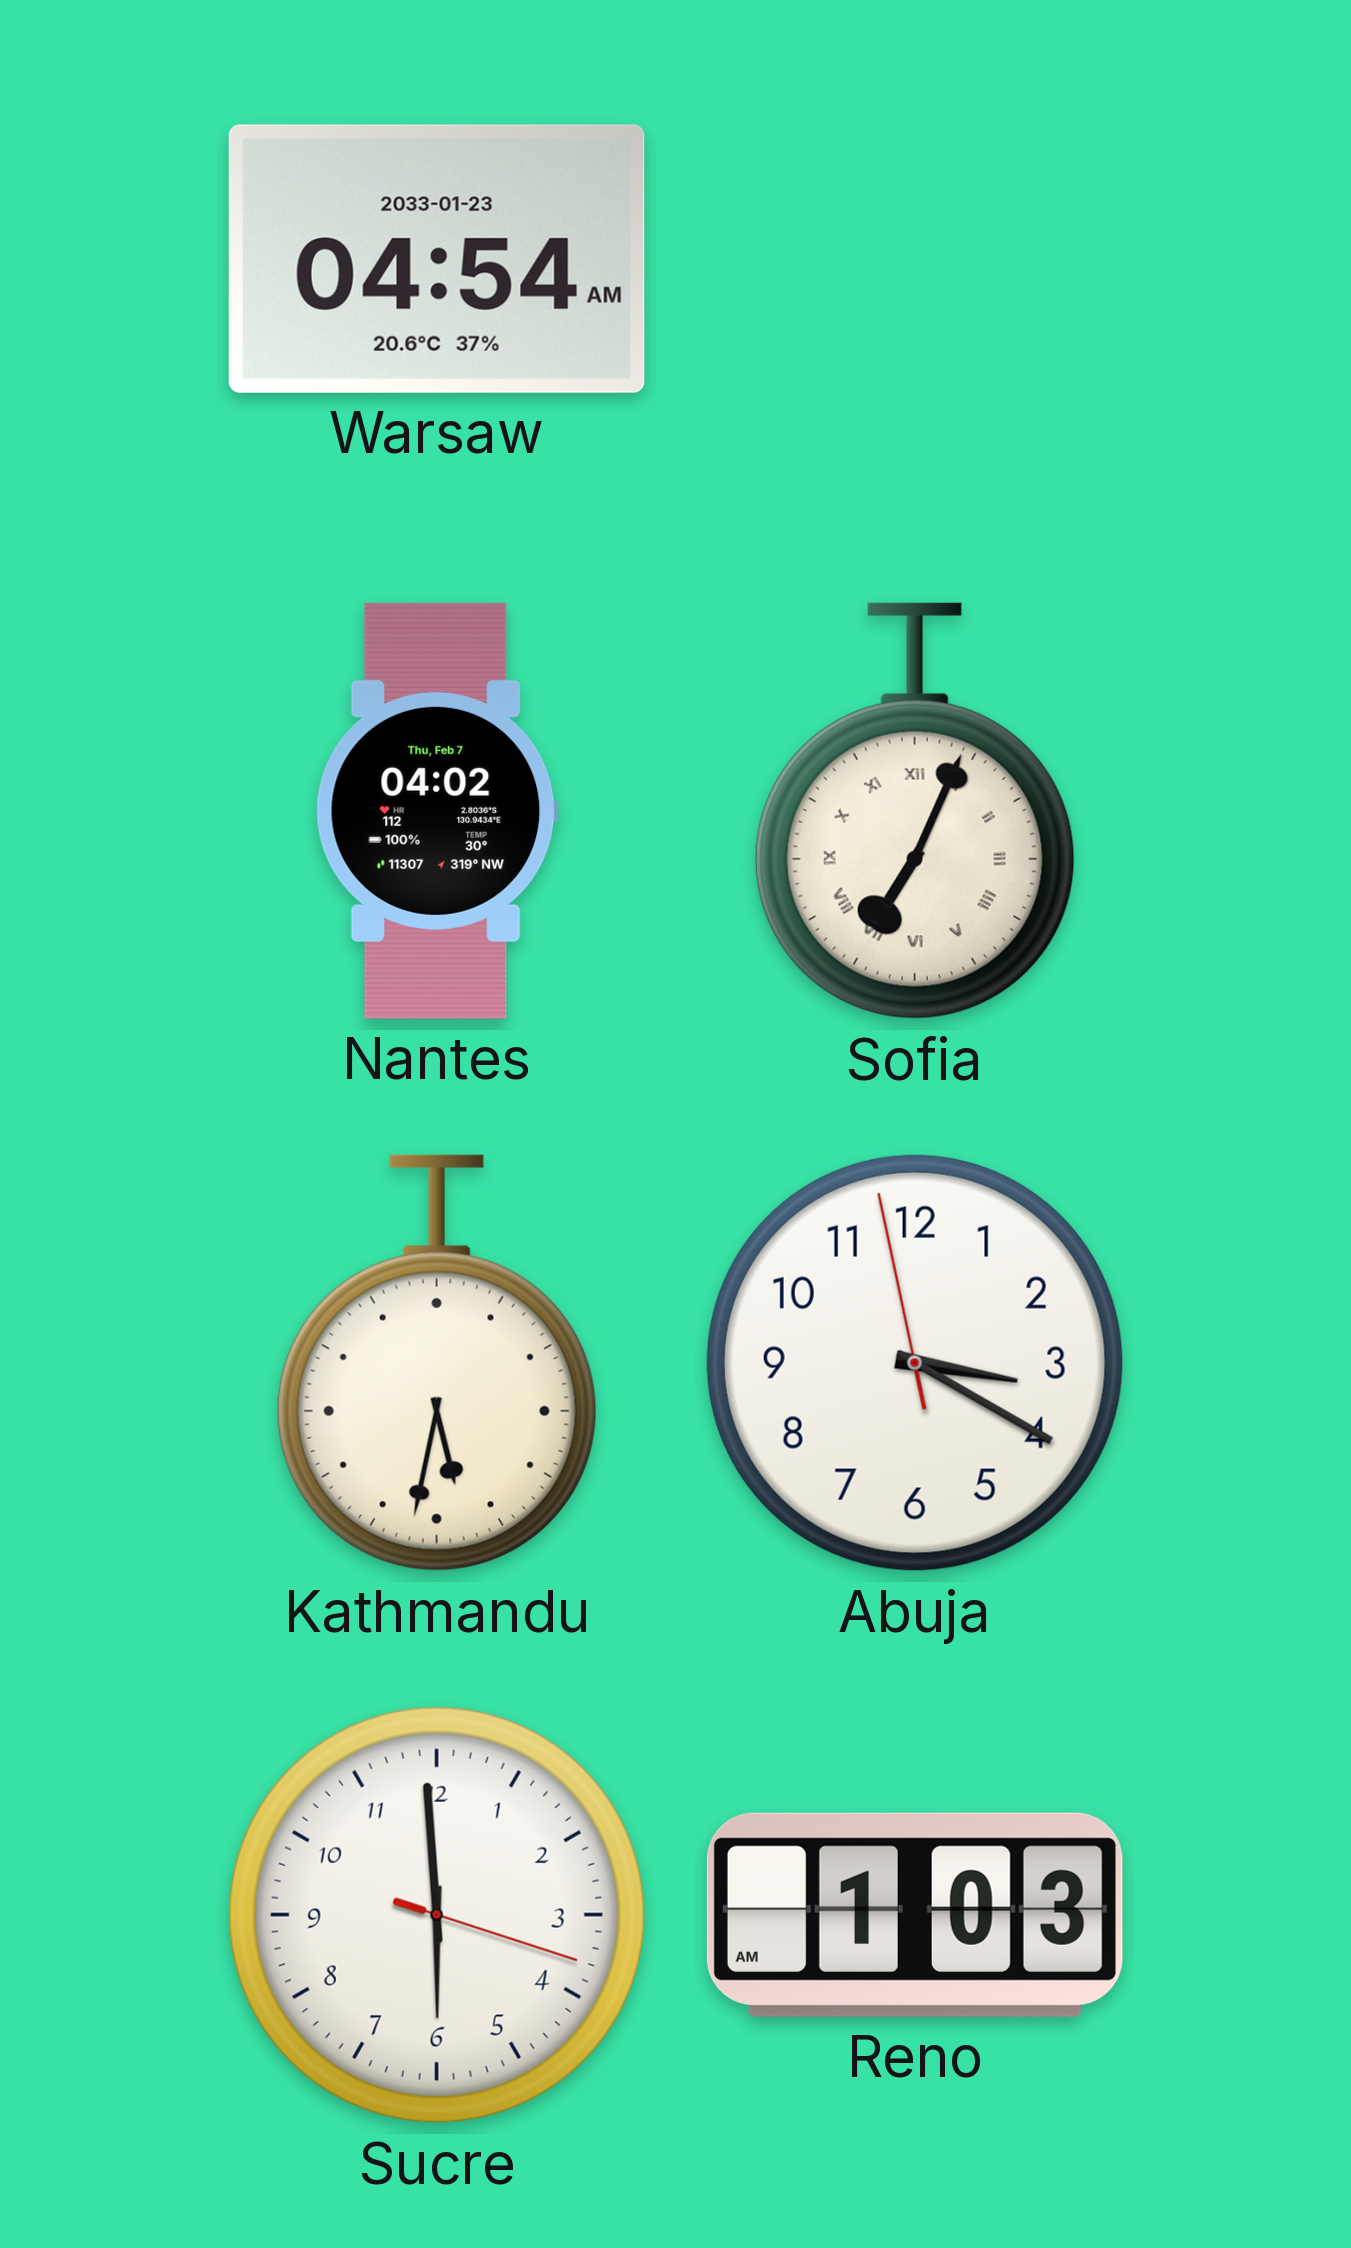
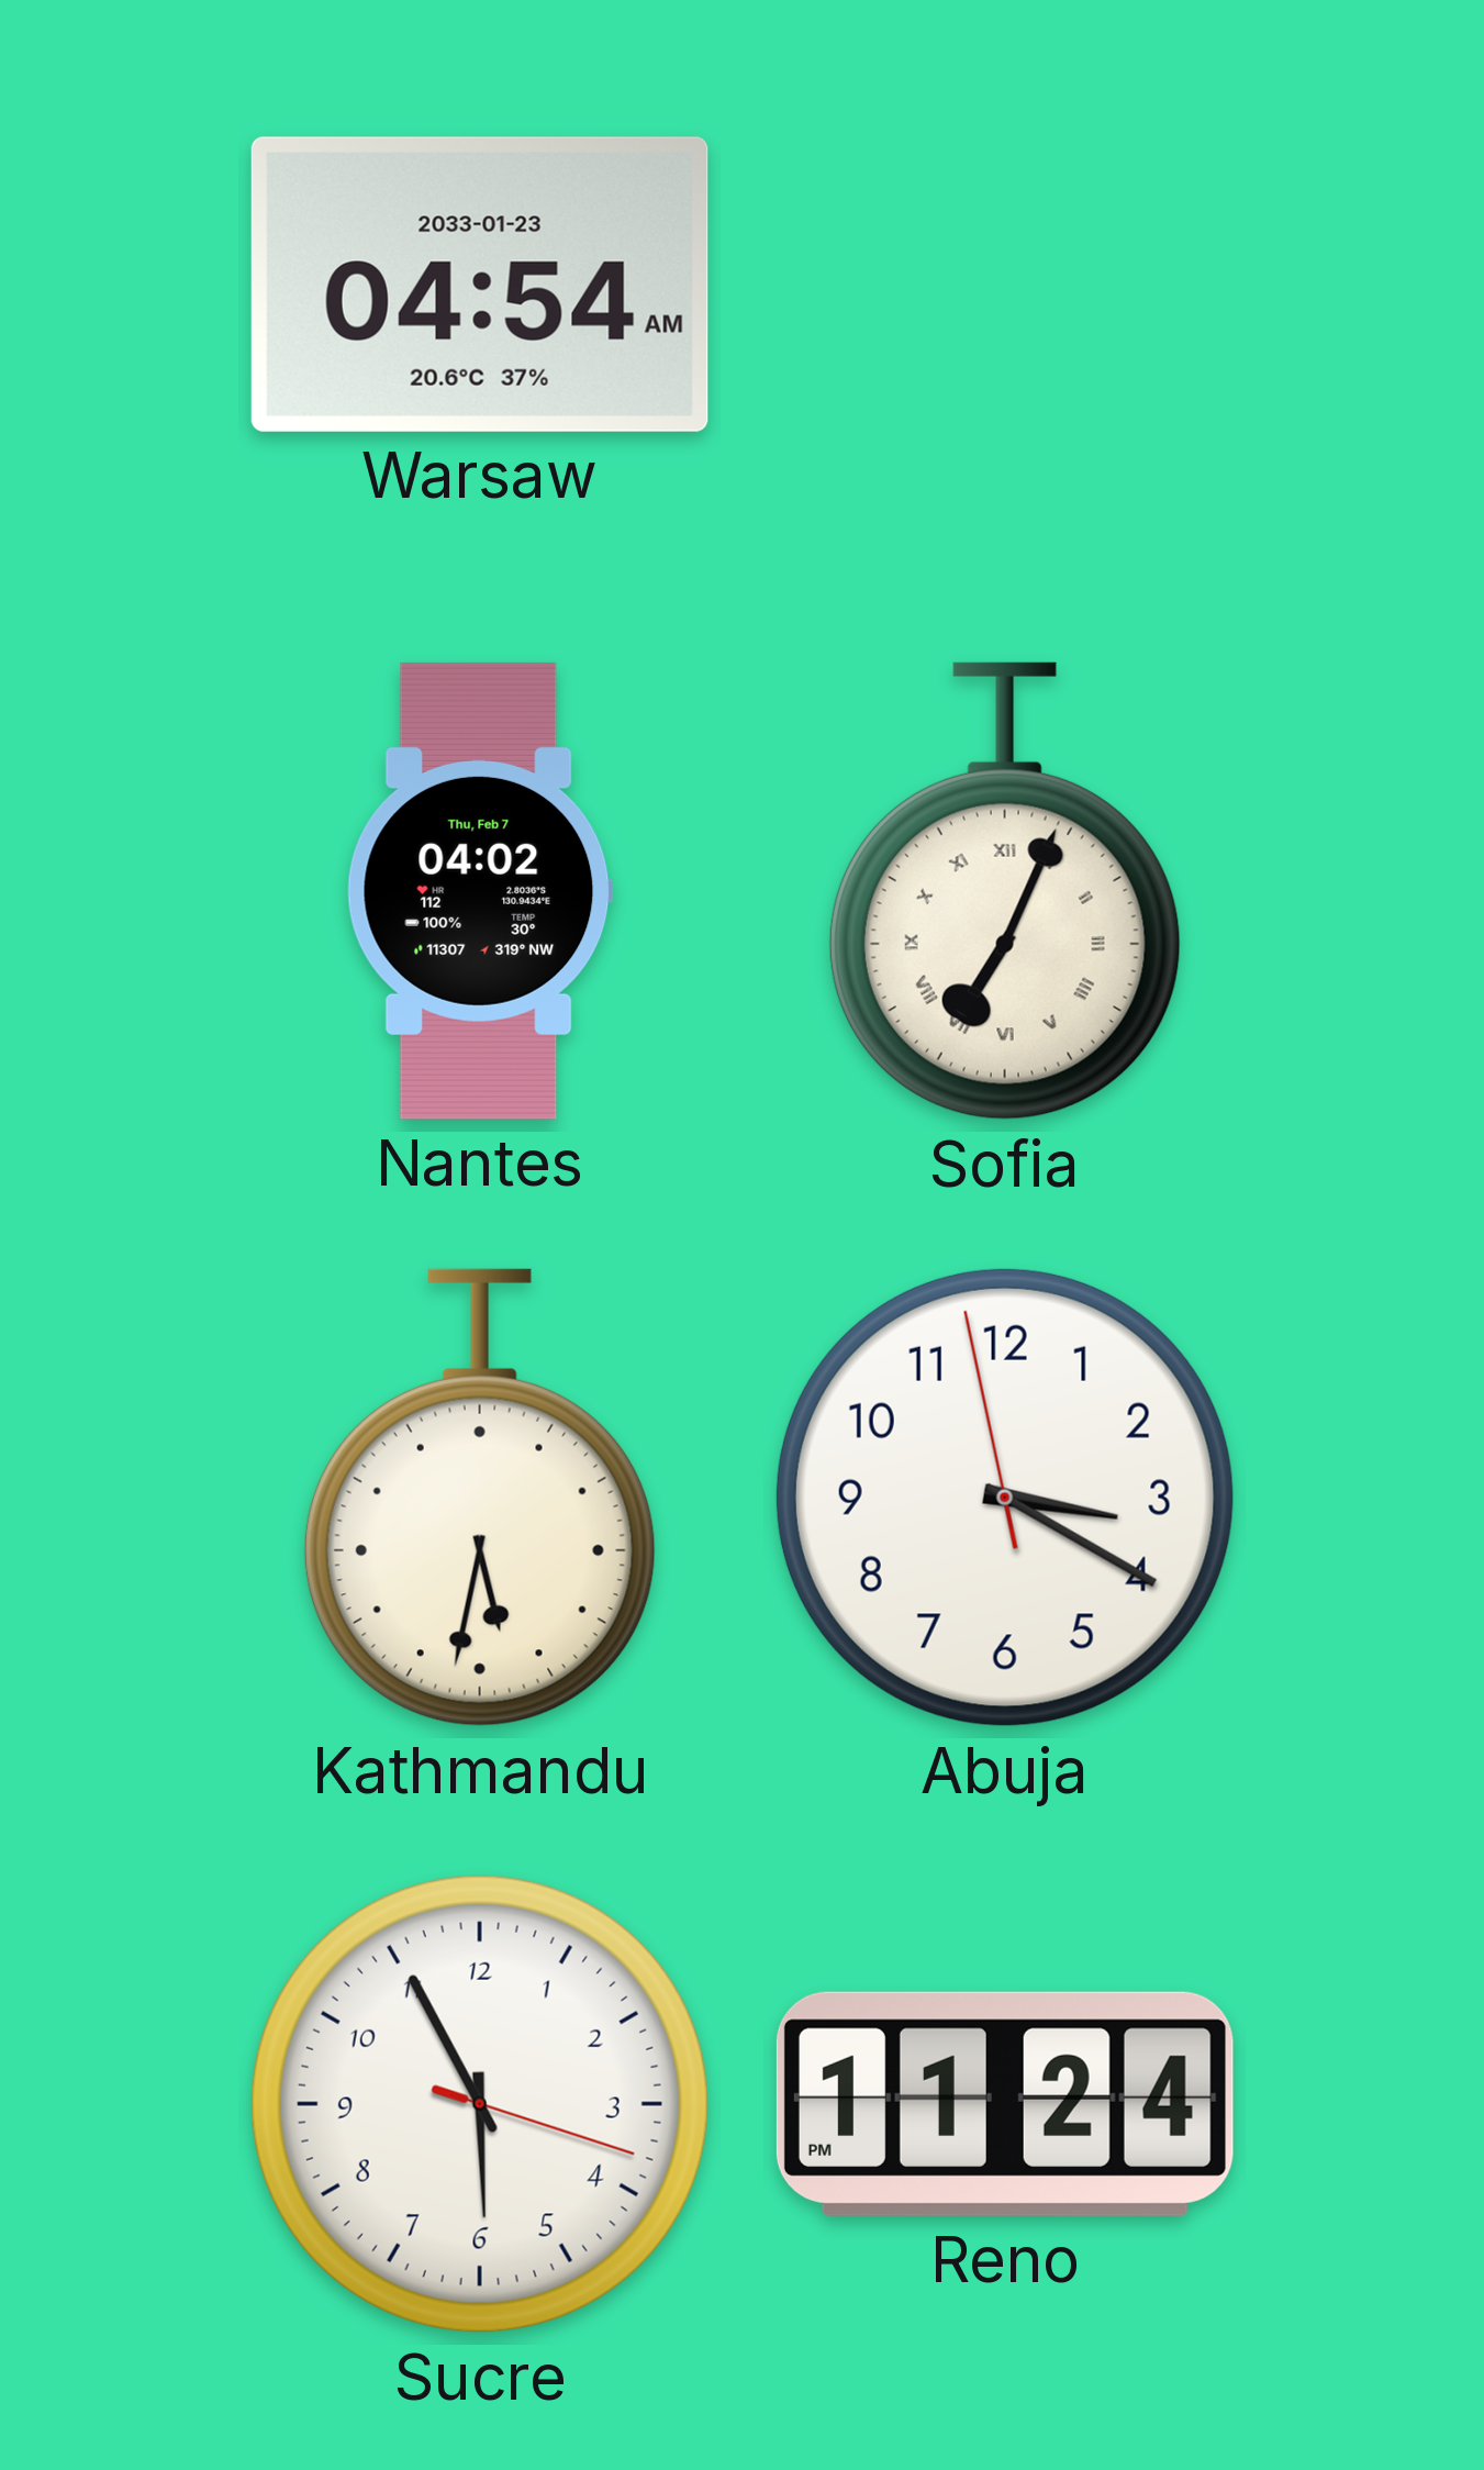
Sucre: 5:59 -> 5:55 (480, 2104)
Reno: 1:03 -> 11:24 (1005, 2104)
